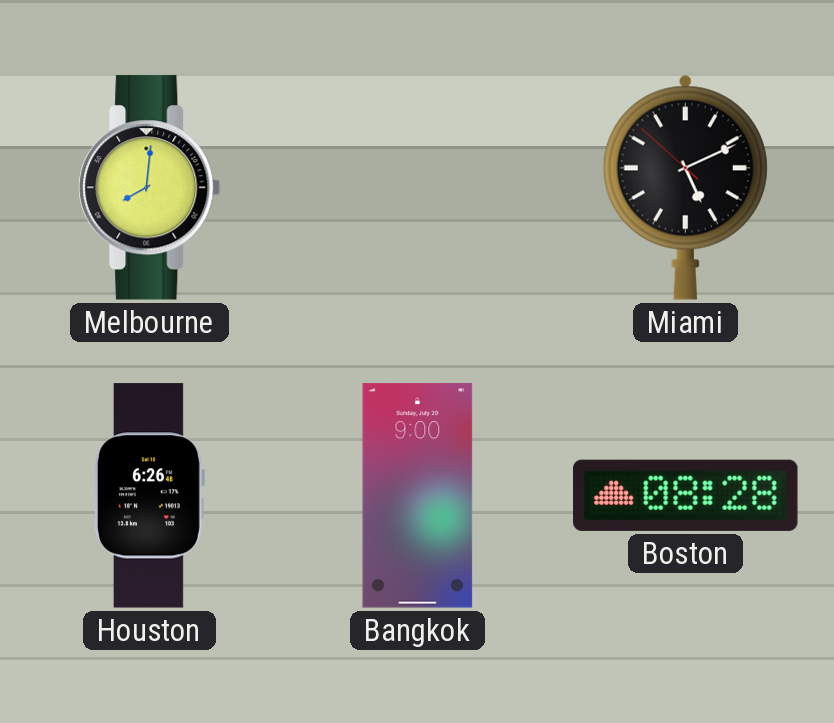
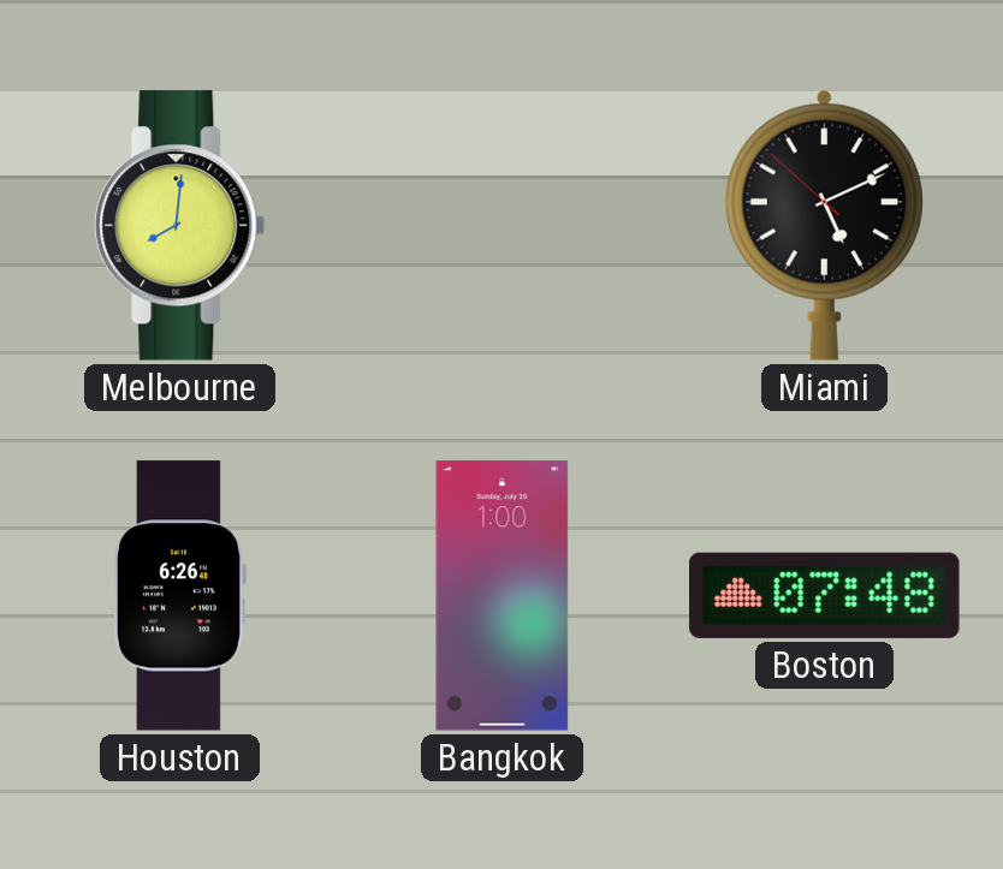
Bangkok: 9:00 -> 1:00 (503, 596)
Boston: 08:28 -> 07:48 (825, 595)
